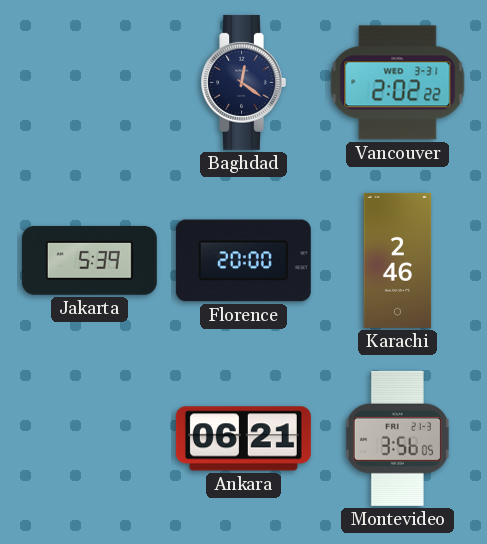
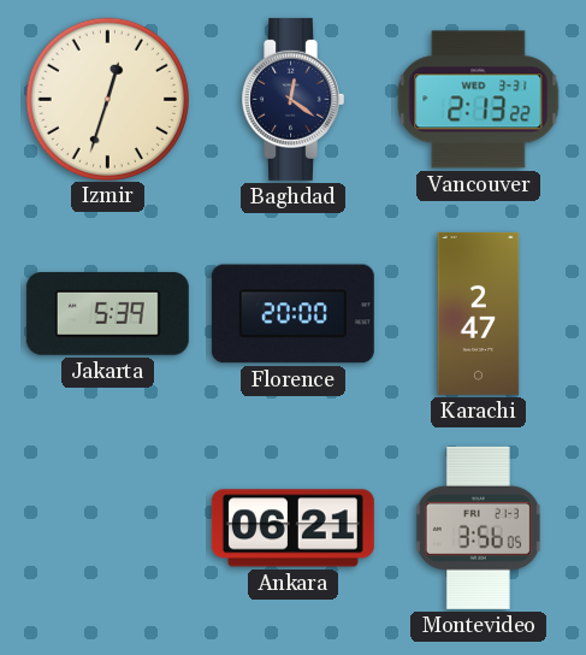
Izmir: none -> 12:33 (107, 99)
Vancouver: 2:02 -> 2:13 (479, 100)
Karachi: 2:46 -> 2:47 (479, 313)
